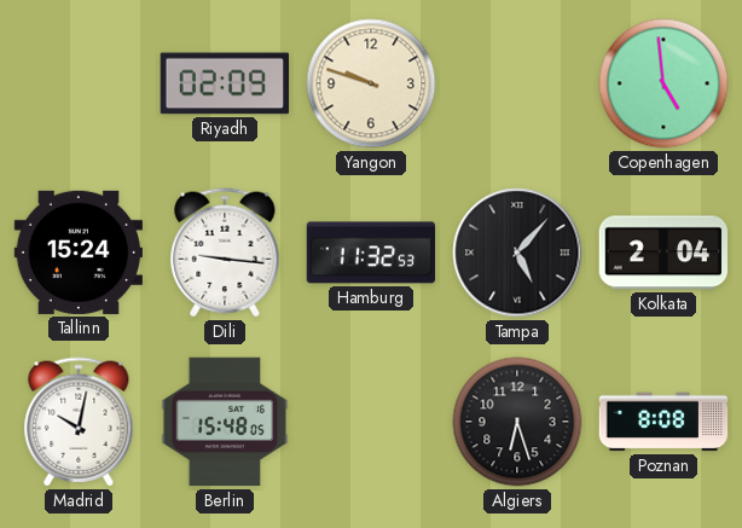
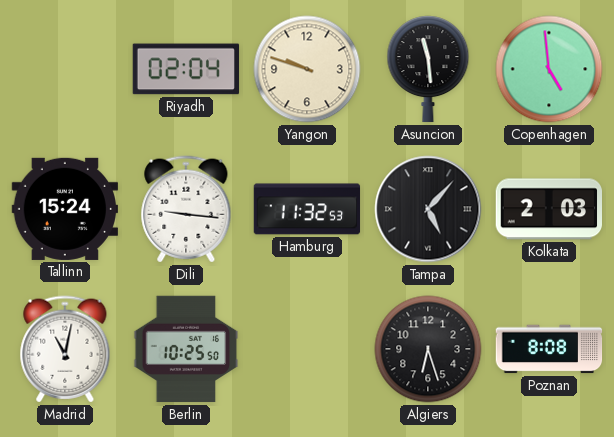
Riyadh: 02:09 -> 02:04 (186, 69)
Asuncion: none -> 11:29 (428, 69)
Kolkata: 2:04 -> 2:03 (548, 209)
Madrid: 10:02 -> 11:02 (65, 349)
Berlin: 15:48 -> 10:25 (186, 349)
